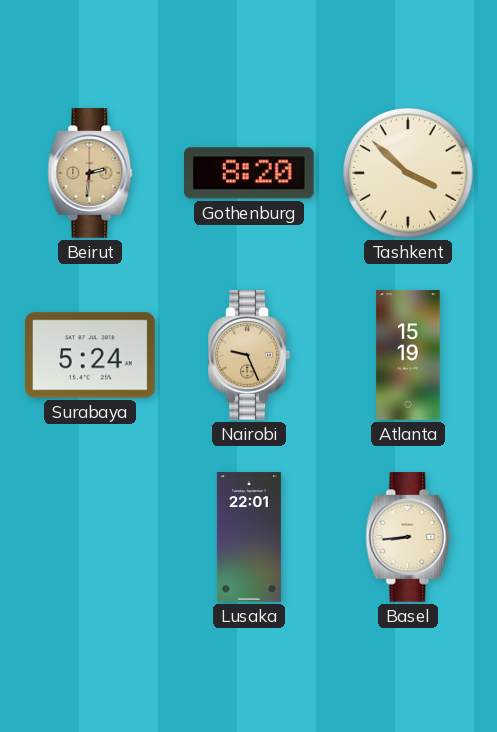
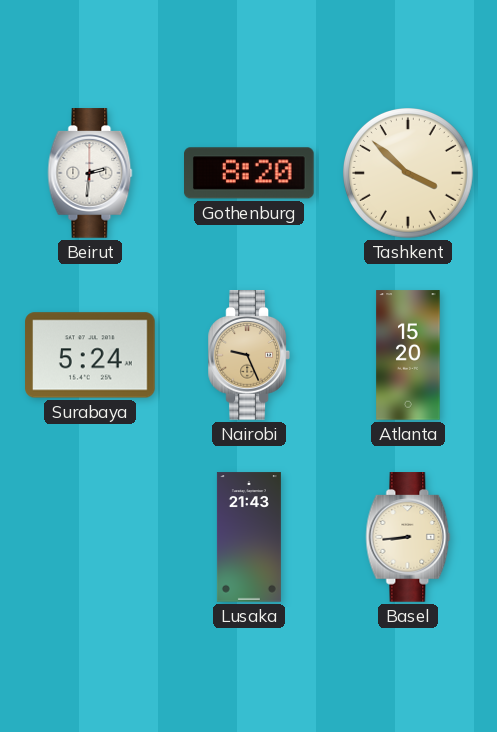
Beirut dial: champagne -> white (90, 173)
Atlanta: 15:19 -> 15:20 (408, 355)
Lusaka: 22:01 -> 21:43 (249, 537)
